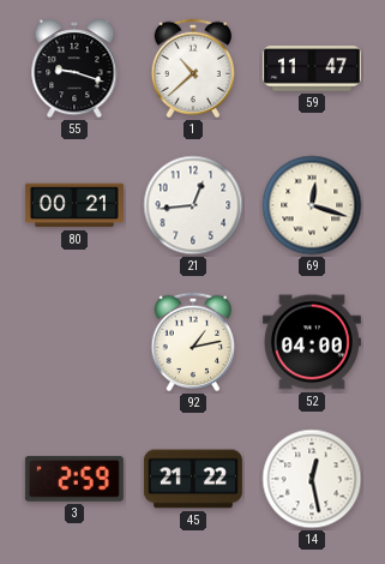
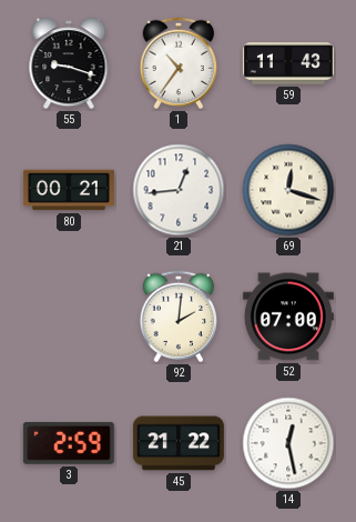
1: 10:38 -> 10:36 (179, 63)
59: 11:47 -> 11:43 (288, 63)
92: 1:13 -> 2:01 (179, 317)
52: 04:00 -> 07:00 (288, 317)
